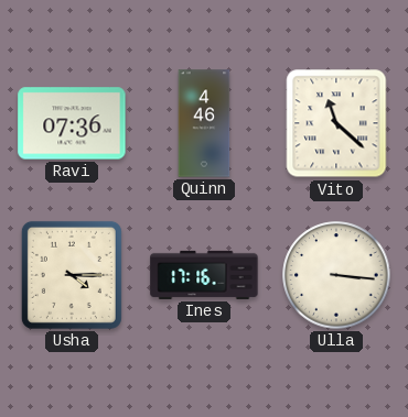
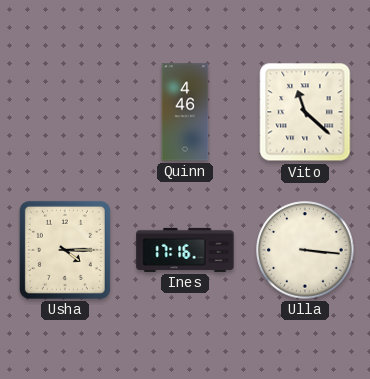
Ravi: 07:36 -> none (72, 123)
